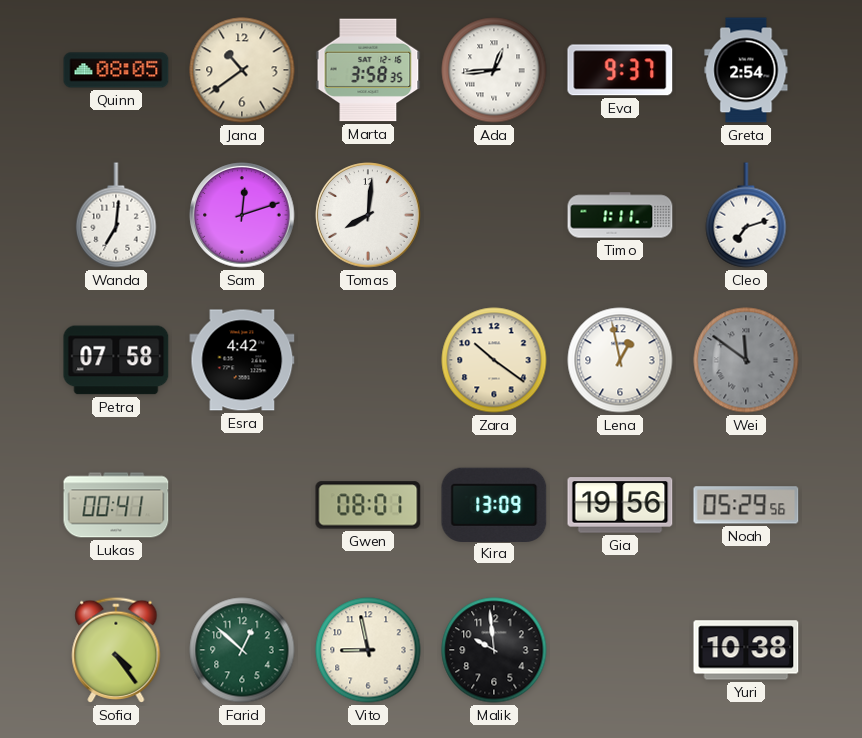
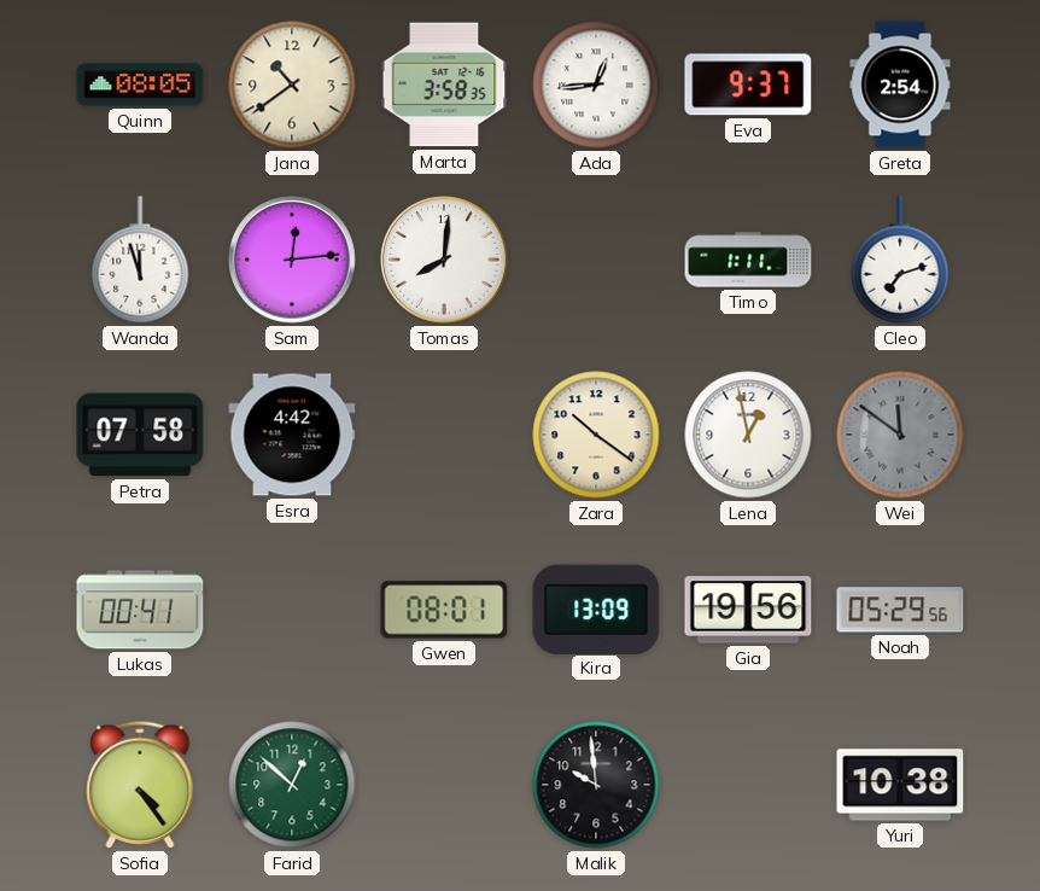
Wanda: 7:01 -> 11:57 (140, 260)
Sam: 12:12 -> 12:14 (292, 260)
Vito: 8:58 -> none (368, 650)
